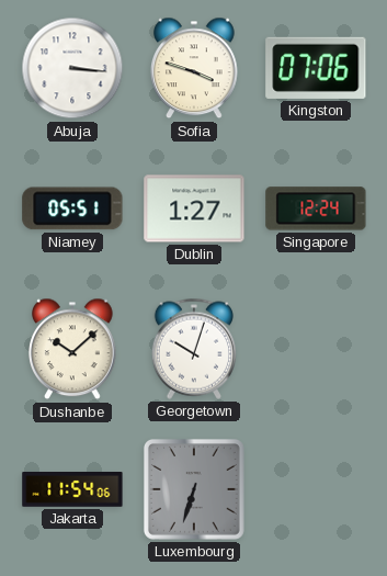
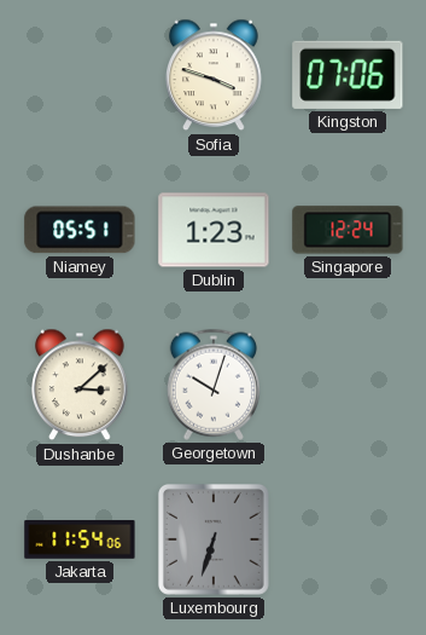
Abuja: 3:16 -> none (72, 68)
Dublin: 1:27 -> 1:23 (214, 230)
Dushanbe: 10:08 -> 3:08 (80, 385)
